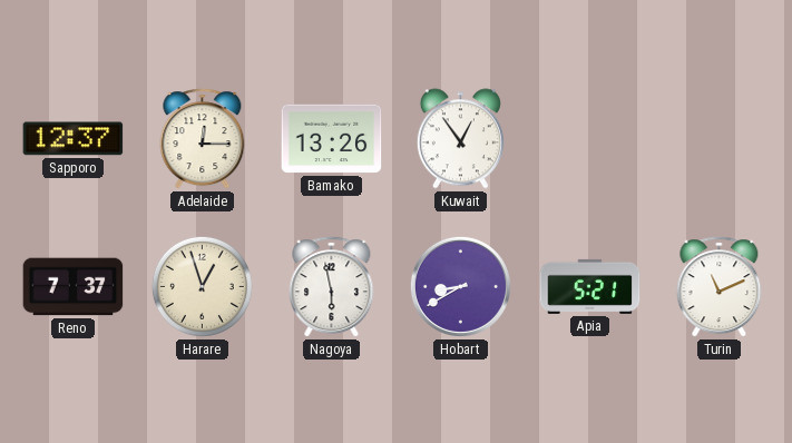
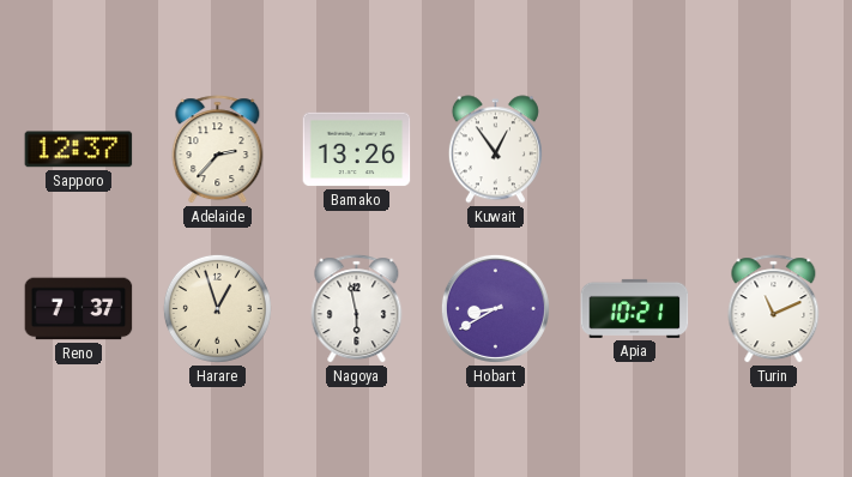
Adelaide: 12:15 -> 2:37 (218, 150)
Apia: 5:21 -> 10:21 (635, 308)
